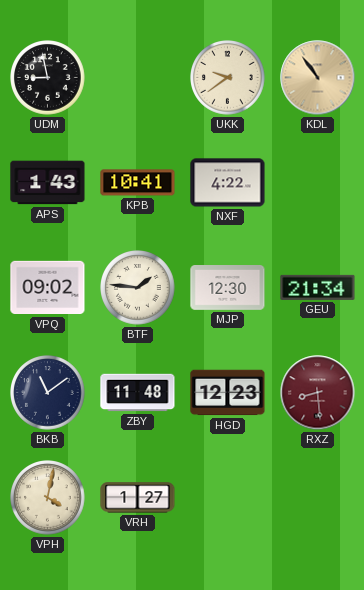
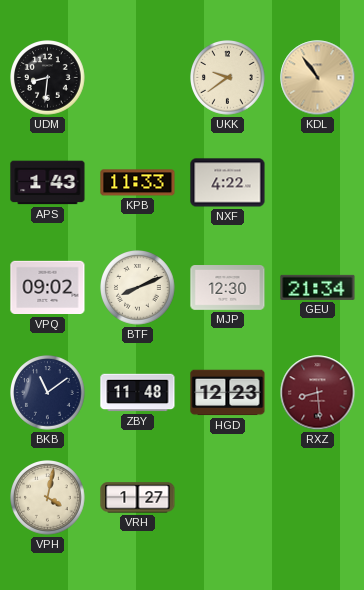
UDM: 8:58 -> 8:31 (48, 78)
KPB: 10:41 -> 11:33 (138, 183)
BTF: 1:46 -> 8:11 (138, 288)
